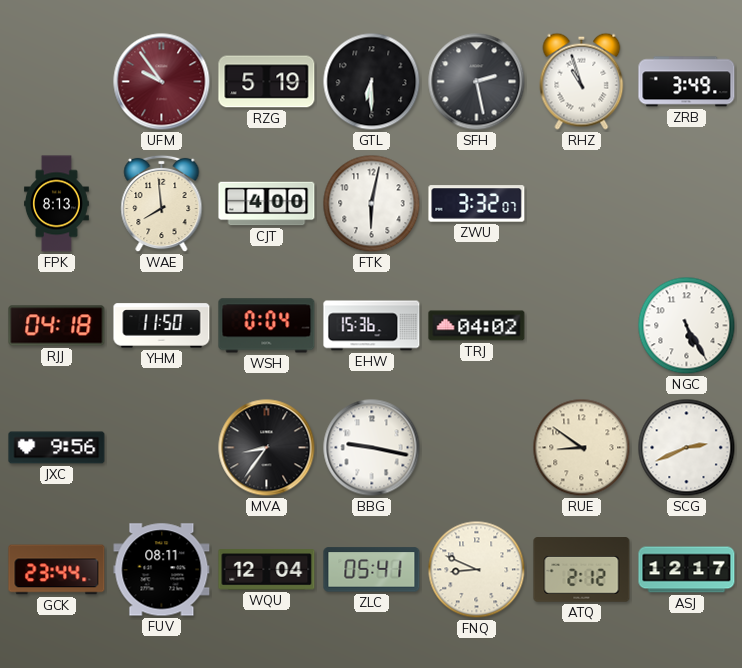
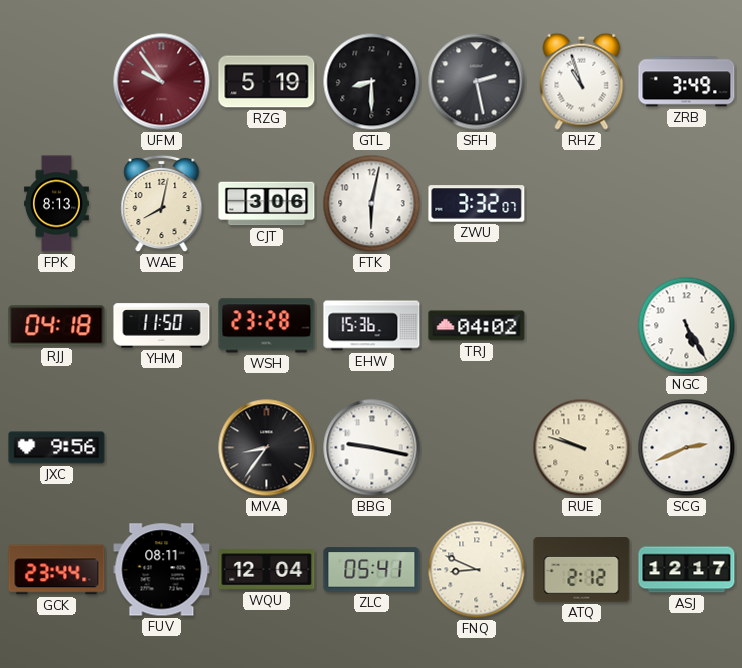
GTL: 6:30 -> 8:30 (372, 82)
WAE: 7:59 -> 8:02 (162, 204)
CJT: 4:00 -> 3:06 (267, 204)
WSH: 0:04 -> 23:28 (267, 326)
RUE: 8:51 -> 9:48 (582, 448)
